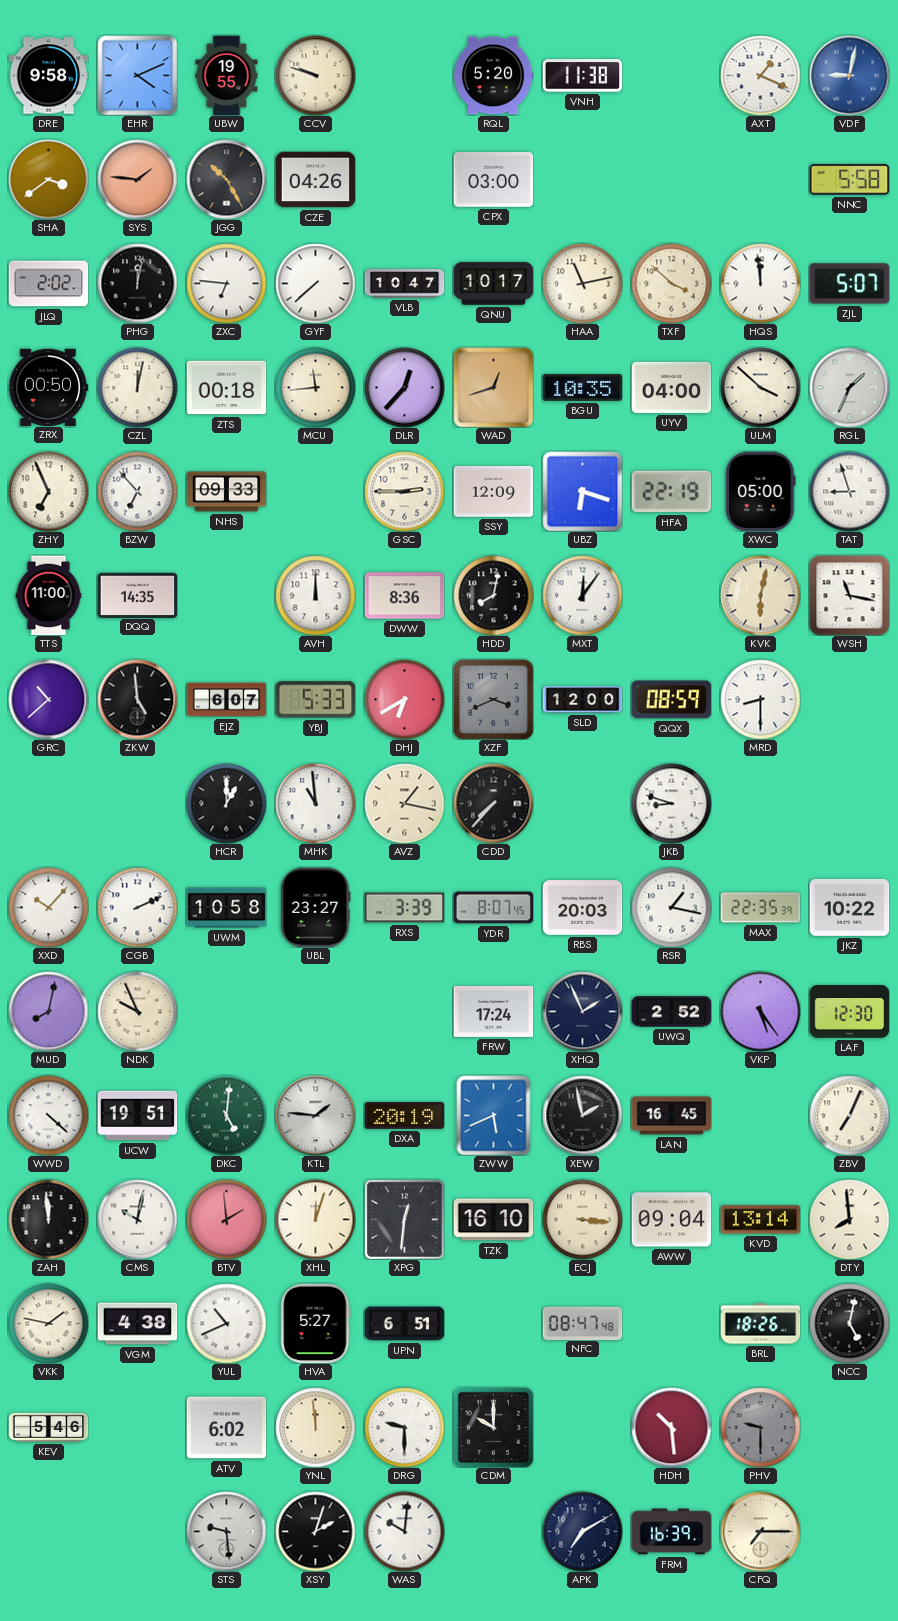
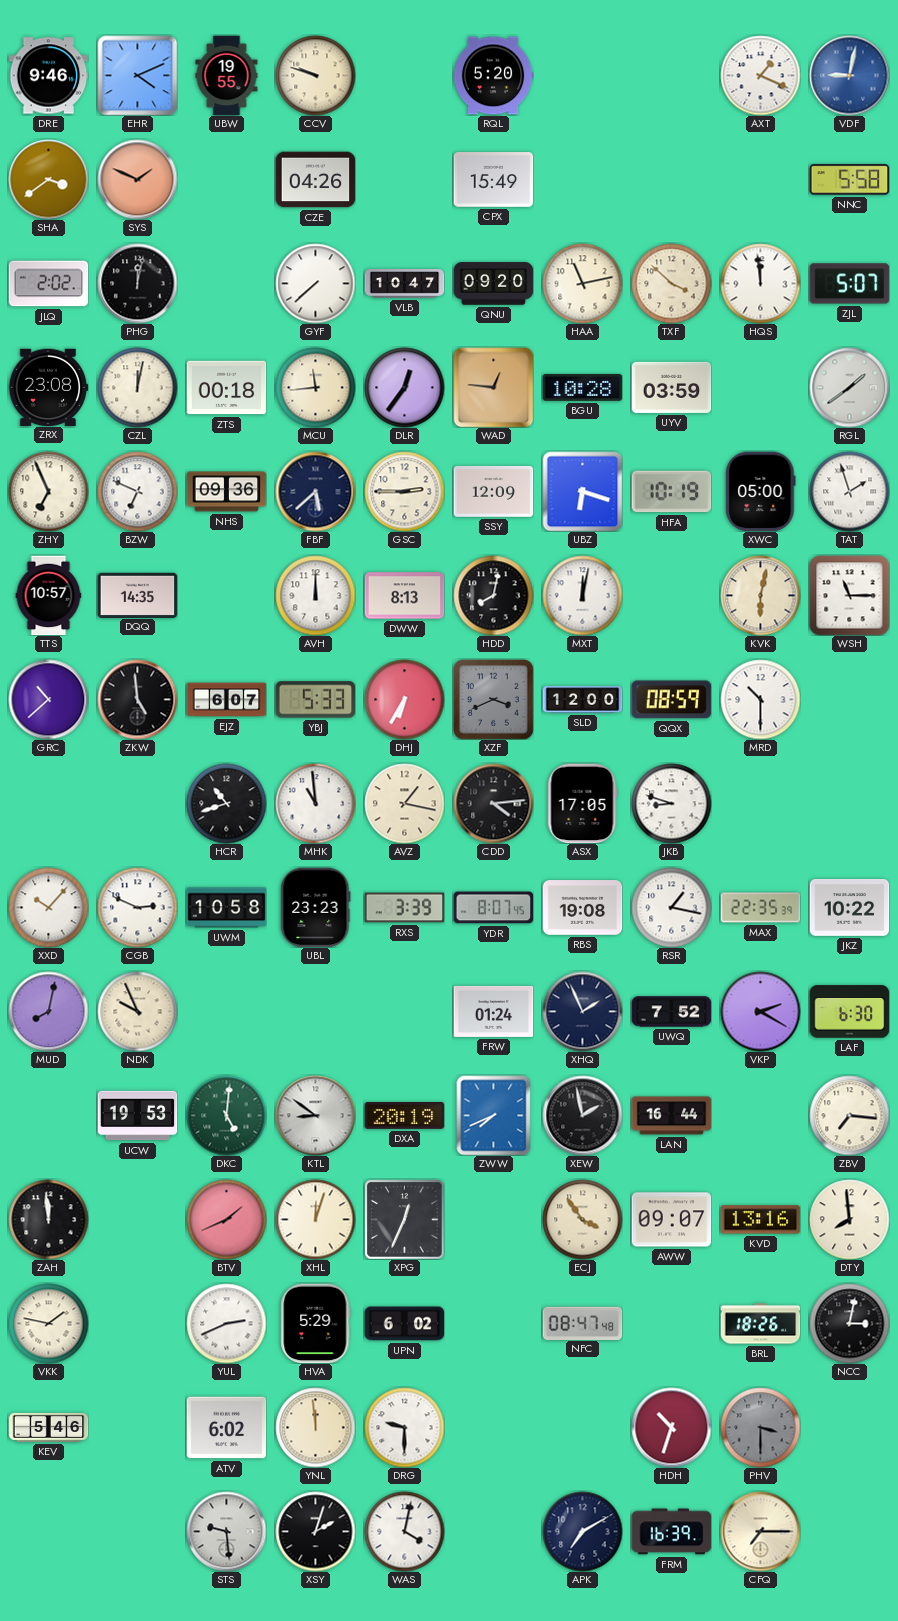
DRE: 9:58 -> 9:46 (48, 76)
VNH: 11:38 -> none (582, 76)
SYS: 1:46 -> 1:49 (137, 179)
JGG: 10:25 -> none (226, 179)
CPX: 03:00 -> 15:49 (493, 180)
ZXC: 6:46 -> none (226, 283)
QNU: 10:17 -> 09:20 (493, 284)
ZRX: 00:50 -> 23:08 (48, 387)
DLR: 12:37 -> 12:36 (404, 387)
WAD: 12:42 -> 12:46 (493, 387)
BGU: 10:35 -> 10:28 (582, 387)
UYV: 04:00 -> 03:59 (671, 387)
ULM: 3:52 -> none (760, 387)
RGL: 1:34 -> 1:39 (849, 387)
BZW: 6:53 -> 6:49 (137, 491)
NHS: 09:33 -> 09:36 (226, 492)
FBF: none -> 5:38 (315, 491)
HFA: 22:19 -> 10:19 (671, 492)
TAT: 8:57 -> 1:57 (849, 491)
TTS: 11:00 -> 10:57 (49, 595)
DWW: 8:36 -> 8:13 (404, 596)
MXT: 12:06 -> 12:02 (582, 595)
WSH: 11:17 -> 11:15 (849, 595)
DHJ: 6:40 -> 6:35 (404, 699)
MRD: 8:30 -> 10:30 (760, 699)
HCR: 1:00 -> 10:42 (226, 803)
CDD: 7:37 -> 4:14 (493, 803)
ASX: none -> 17:05 (583, 803)
CGB: 2:11 -> 2:49 (137, 907)
UBL: 23:27 -> 23:23 (316, 907)
RBS: 20:03 -> 19:08 (582, 908)
FRW: 17:24 -> 01:24 (493, 1011)
UWQ: 2:52 -> 7:52 (671, 1012)
VKP: 5:24 -> 2:20 (760, 1011)
LAF: 12:30 -> 6:30 (849, 1012)
WWD: 4:22 -> none (48, 1115)
UCW: 19:51 -> 19:53 (137, 1116)
KTL: 1:46 -> 8:51 (315, 1115)
ZWW: 5:41 -> 7:41 (494, 1115)
LAN: 16:45 -> 16:44 (671, 1116)
ZBV: 7:04 -> 7:16 (849, 1115)
CMS: 10:02 -> none (137, 1219)
BTV: 1:59 -> 1:41 (226, 1219)
XPG: 12:31 -> 12:34 (405, 1220)
TZK: 16:10 -> none (493, 1220)
ECJ: 3:16 -> 3:54 (582, 1219)
AWW: 09:04 -> 09:07 (671, 1220)
KVD: 13:14 -> 13:16 (760, 1220)
VGM: 4:38 -> none (137, 1324)
YUL: 10:41 -> 2:41 (226, 1323)
HVA: 5:27 -> 5:29 (316, 1323)
UPN: 6:51 -> 6:02 (404, 1324)
NCC: 5:02 -> 3:02 (849, 1323)
CDM: 10:00 -> none (493, 1427)
HDH: 10:29 -> 10:33 (671, 1427)
PHV: 9:30 -> 3:30 (760, 1427)
WAS: 10:01 -> 4:02 (404, 1531)
